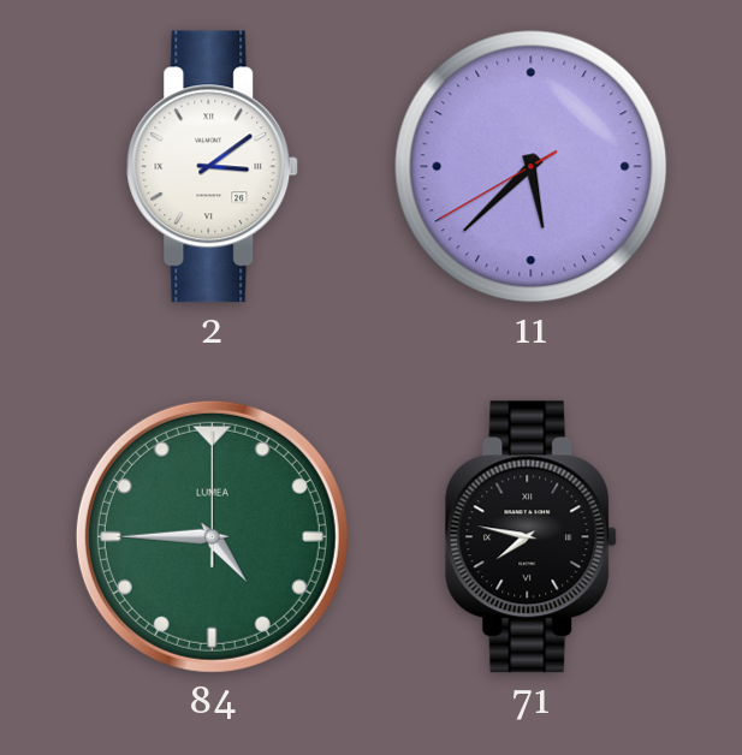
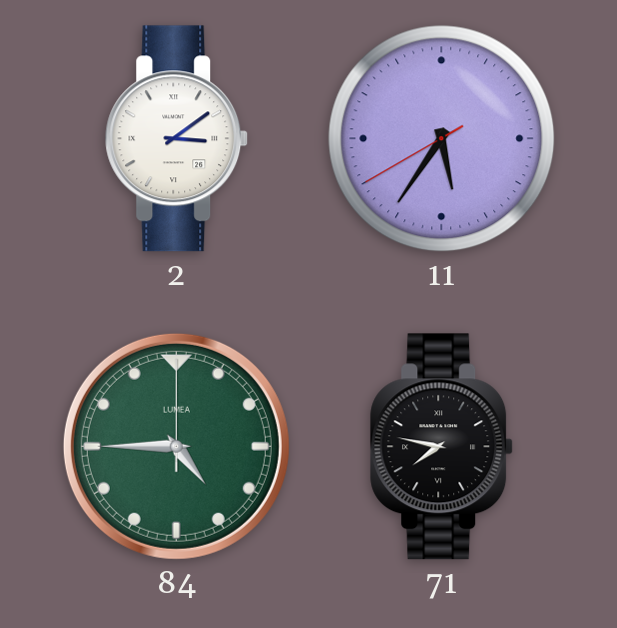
11: 5:37 -> 5:35 (442, 139)
